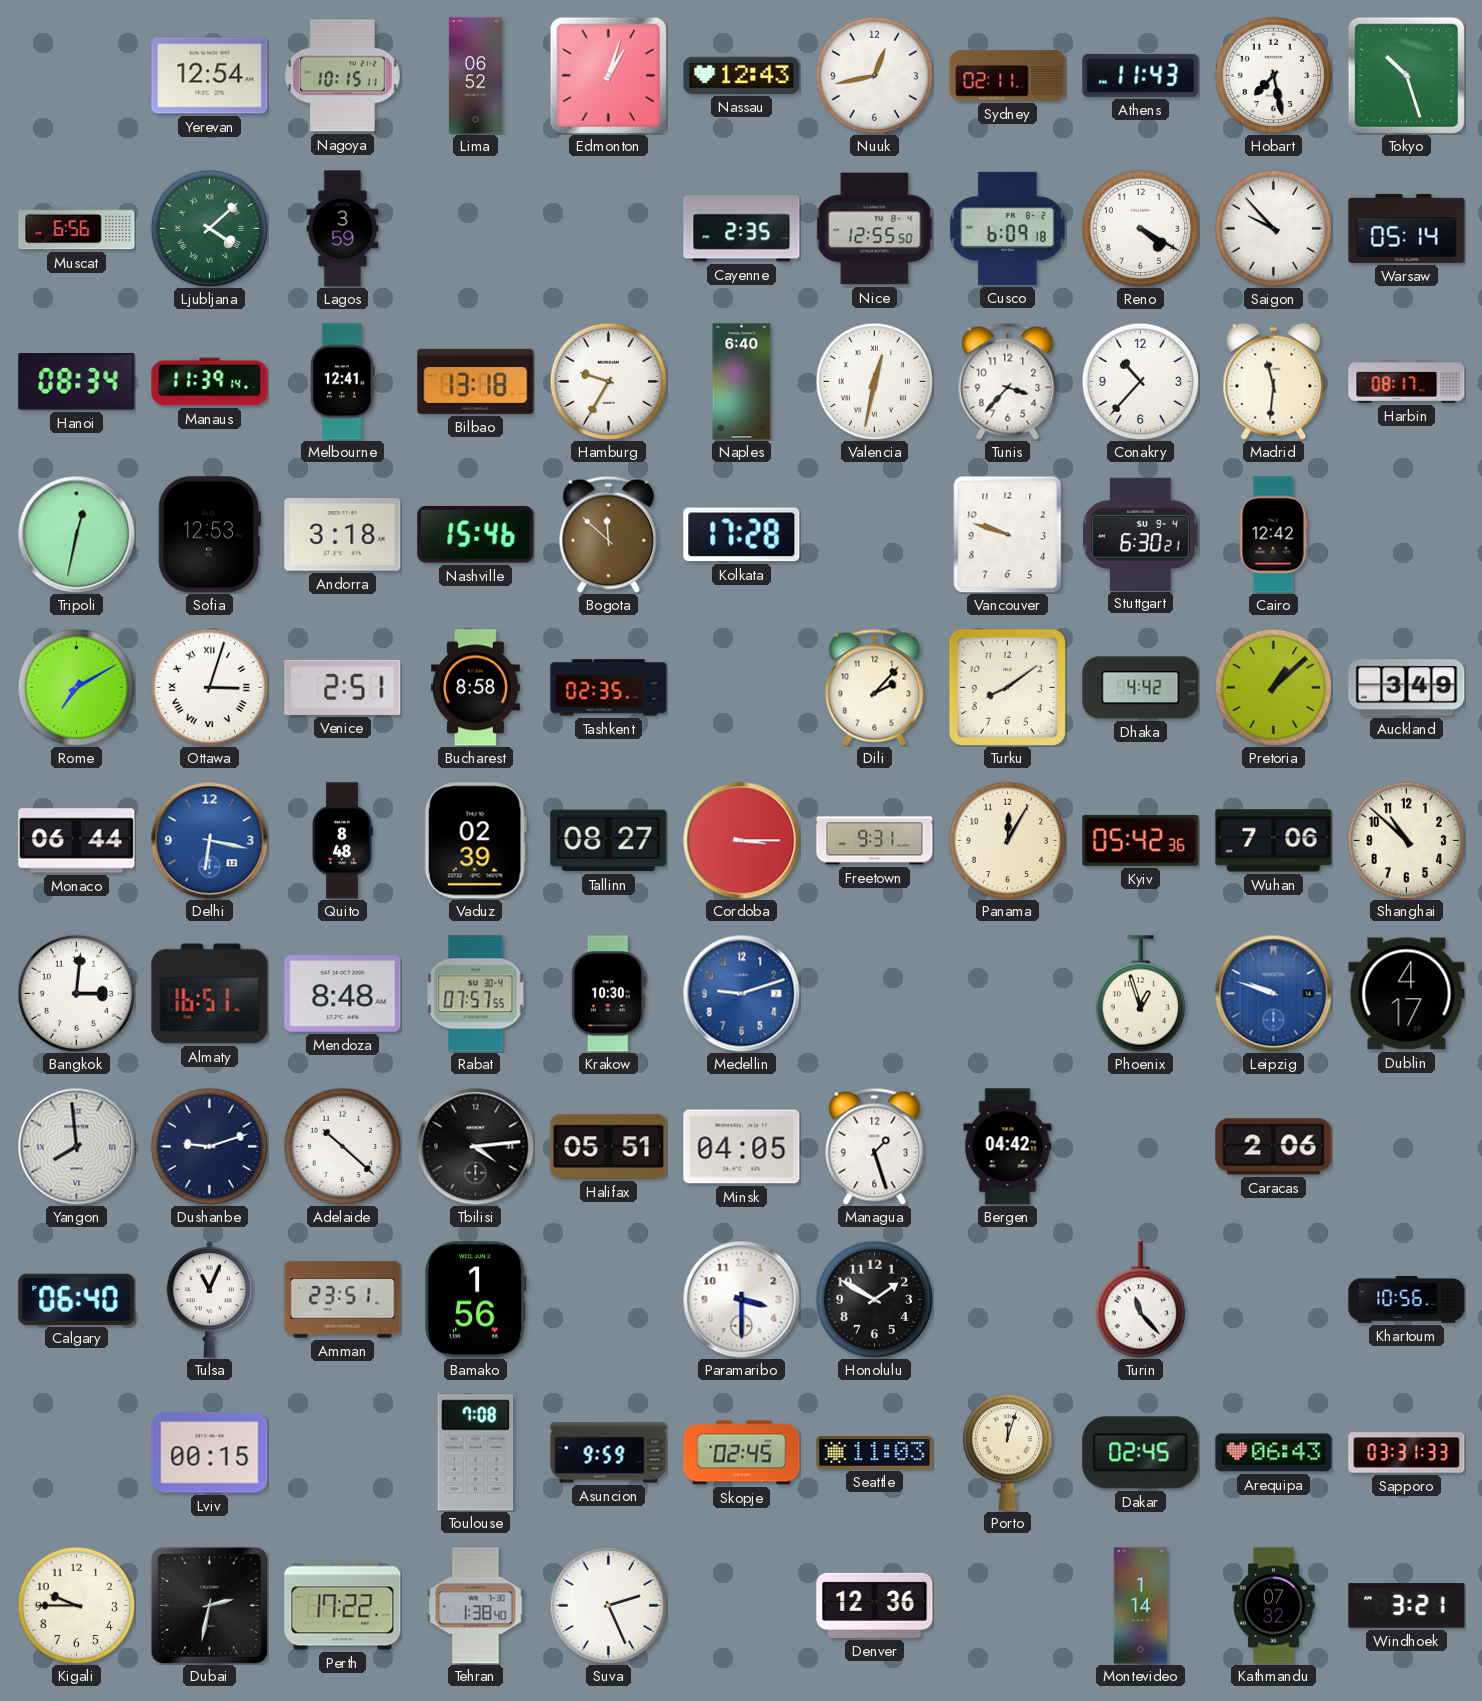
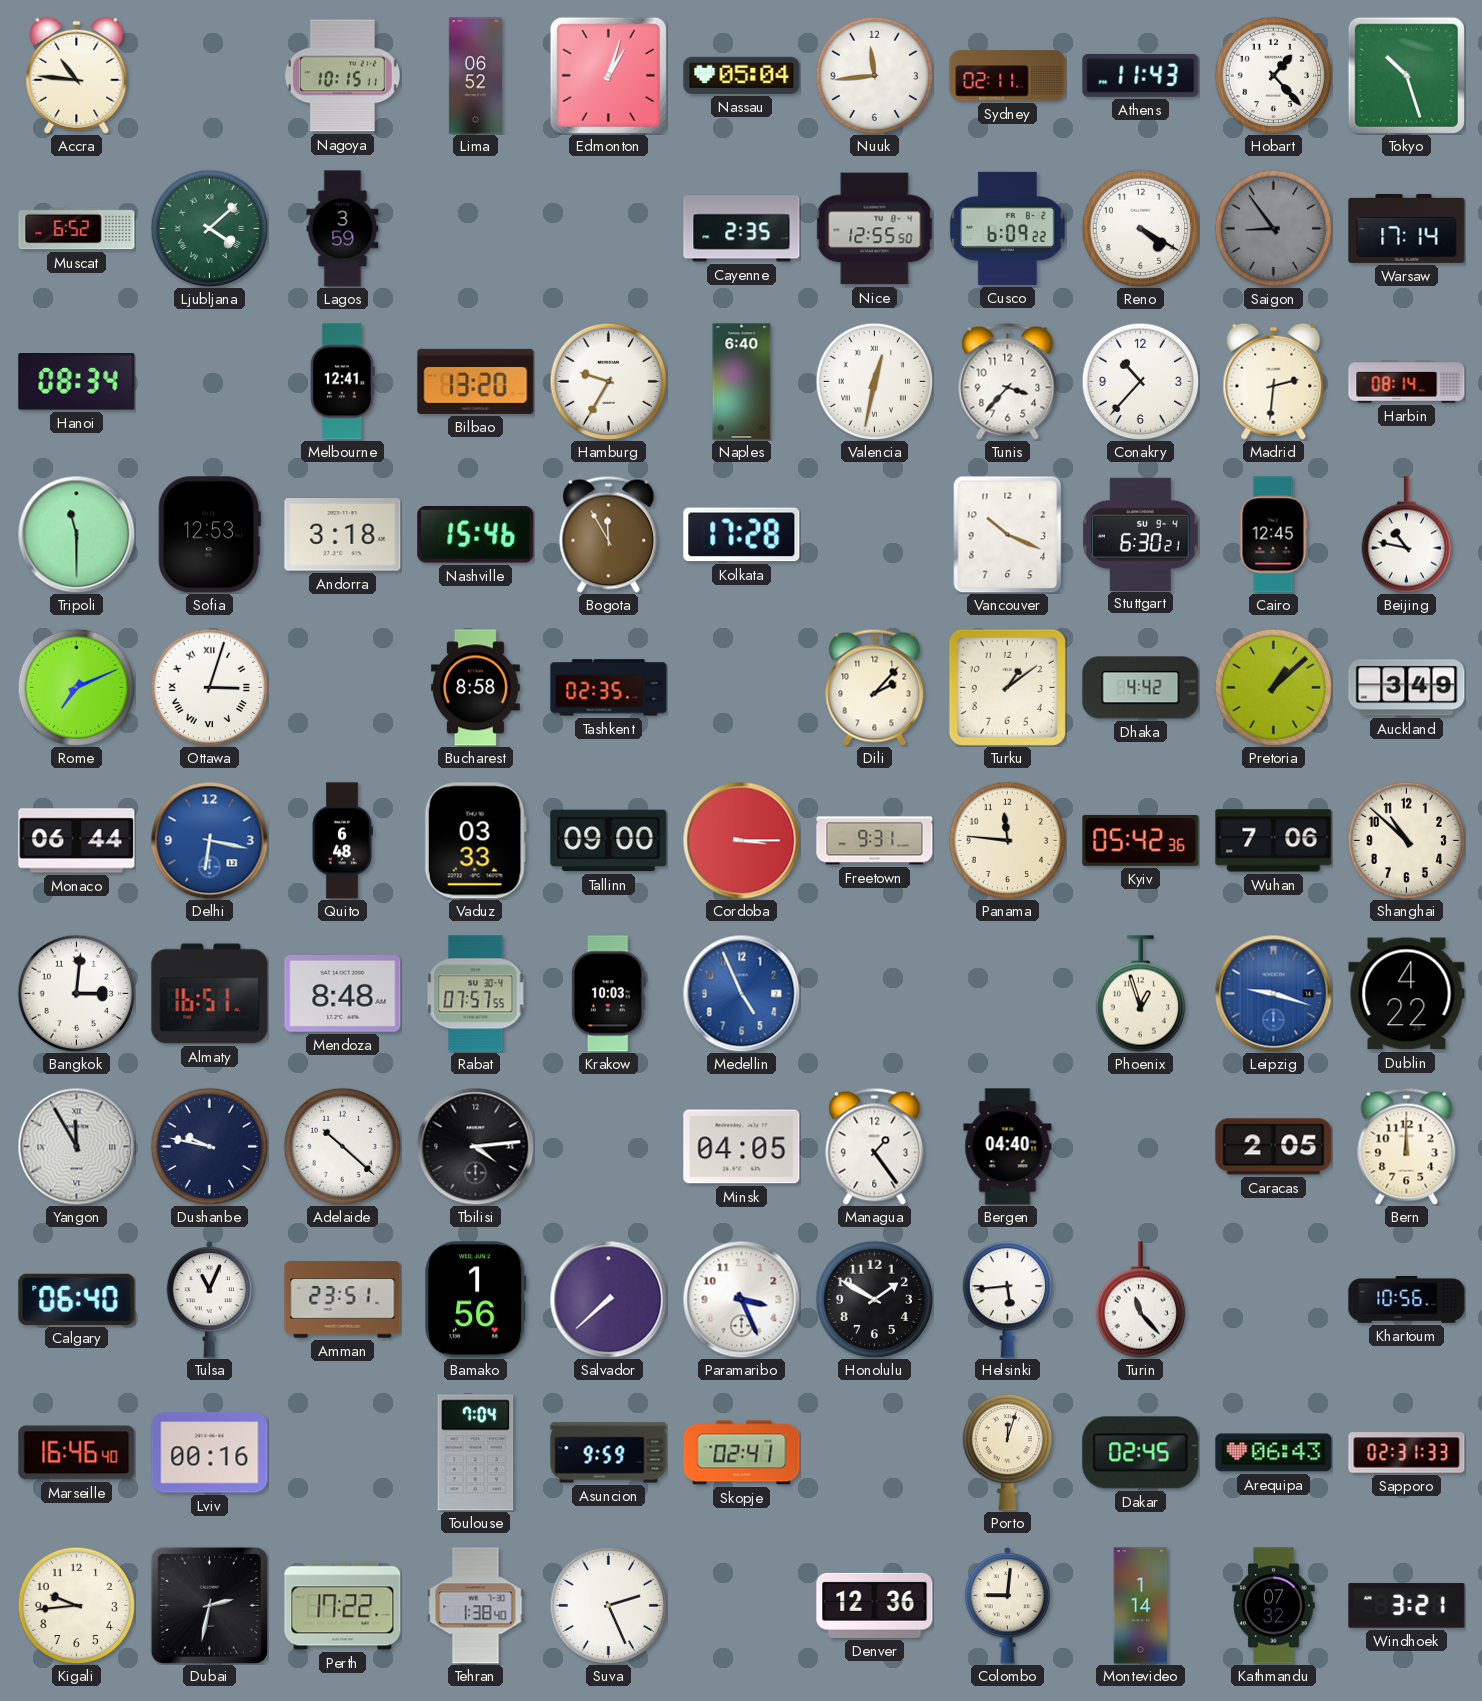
Accra: none -> 10:46 (77, 75)
Yerevan: 12:54 -> none (210, 76)
Nassau: 12:43 -> 05:04 (742, 75)
Nuuk: 12:43 -> 11:44 (874, 75)
Hobart: 7:28 -> 1:23 (1273, 75)
Muscat: 6:56 -> 6:52 (77, 229)
Cusco: 6:09:18 -> 6:09:22 (1007, 228)
Saigon: 9:53 -> 8:54 (1273, 228)
Saigon dial: white -> grey (1273, 228)
Warsaw: 05:14 -> 17:14 (1407, 228)
Manaus: 11:39 -> none (210, 382)
Bilbao: 13:18 -> 13:20 (476, 381)
Madrid: 11:31 -> 2:31 (1274, 381)
Harbin: 08:17 -> 08:14 (1407, 382)
Tripoli: 12:32 -> 11:30 (76, 534)
Bogota: 11:52 -> 11:55 (609, 534)
Vancouver: 9:48 -> 10:19 (1008, 534)
Cairo: 12:42 -> 12:45 (1273, 535)
Beijing: none -> 10:47 (1406, 535)
Rome: 7:10 -> 7:11 (76, 687)
Venice: 2:51 -> none (343, 687)
Turku: 8:09 -> 1:09 (1007, 687)
Quito: 8:48 -> 6:48 (342, 841)
Vaduz: 02:39 -> 03:33 (475, 841)
Tallinn: 08:27 -> 09:00 (609, 841)
Panama: 12:05 -> 11:46 (1007, 840)
Krakow: 10:30 -> 10:03 (609, 994)
Medellin: 9:12 -> 4:56 (741, 993)
Leipzig: 9:48 -> 9:18 (1273, 993)
Dublin: 4:17 -> 4:22 (1407, 994)
Yangon: 7:59 -> 11:55 (76, 1146)
Dushanbe: 9:12 -> 9:47 (209, 1146)
Halifax: 05:51 -> none (609, 1147)
Managua: 1:27 -> 1:24 (875, 1146)
Bergen: 04:42 -> 04:40 (1008, 1147)
Caracas: 2:06 -> 2:05 (1274, 1147)
Bern: none -> 12:00 (1407, 1146)
Salvador: none -> 7:38 (608, 1299)
Paramaribo: 3:30 -> 3:26 (741, 1299)
Helsinki: none -> 5:44 (1007, 1300)
Marseille: none -> 16:46 (77, 1453)
Lviv: 00:15 -> 00:16 (210, 1453)
Toulouse: 7:08 -> 7:04 (476, 1453)
Skopje: 02:45 -> 02:41 (742, 1453)
Seattle: 11:03 -> none (875, 1453)
Sapporo: 03:31 -> 02:31 (1407, 1453)
Kigali: 9:45 -> 9:44 (76, 1605)
Colombo: none -> 9:01 (1008, 1605)
